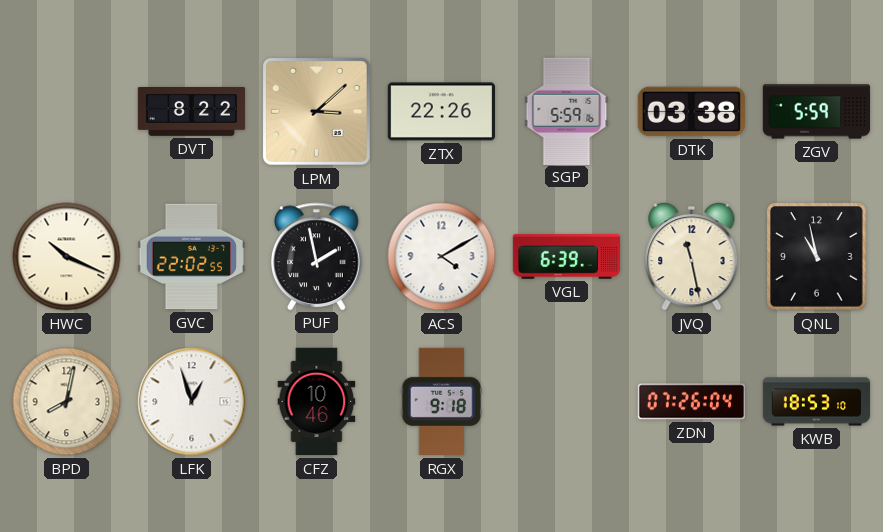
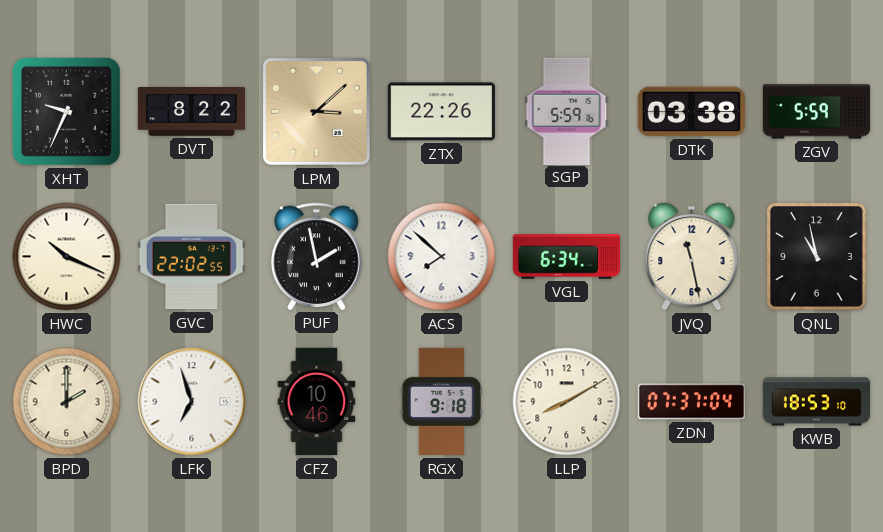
XHT: none -> 9:34 (66, 111)
ACS: 4:10 -> 7:52 (442, 257)
VGL: 6:39 -> 6:34 (567, 257)
BPD: 8:02 -> 2:00 (67, 402)
LFK: 12:57 -> 6:57 (192, 402)
LLP: none -> 8:10 (567, 402)
ZDN: 07:26 -> 07:37 (692, 402)
